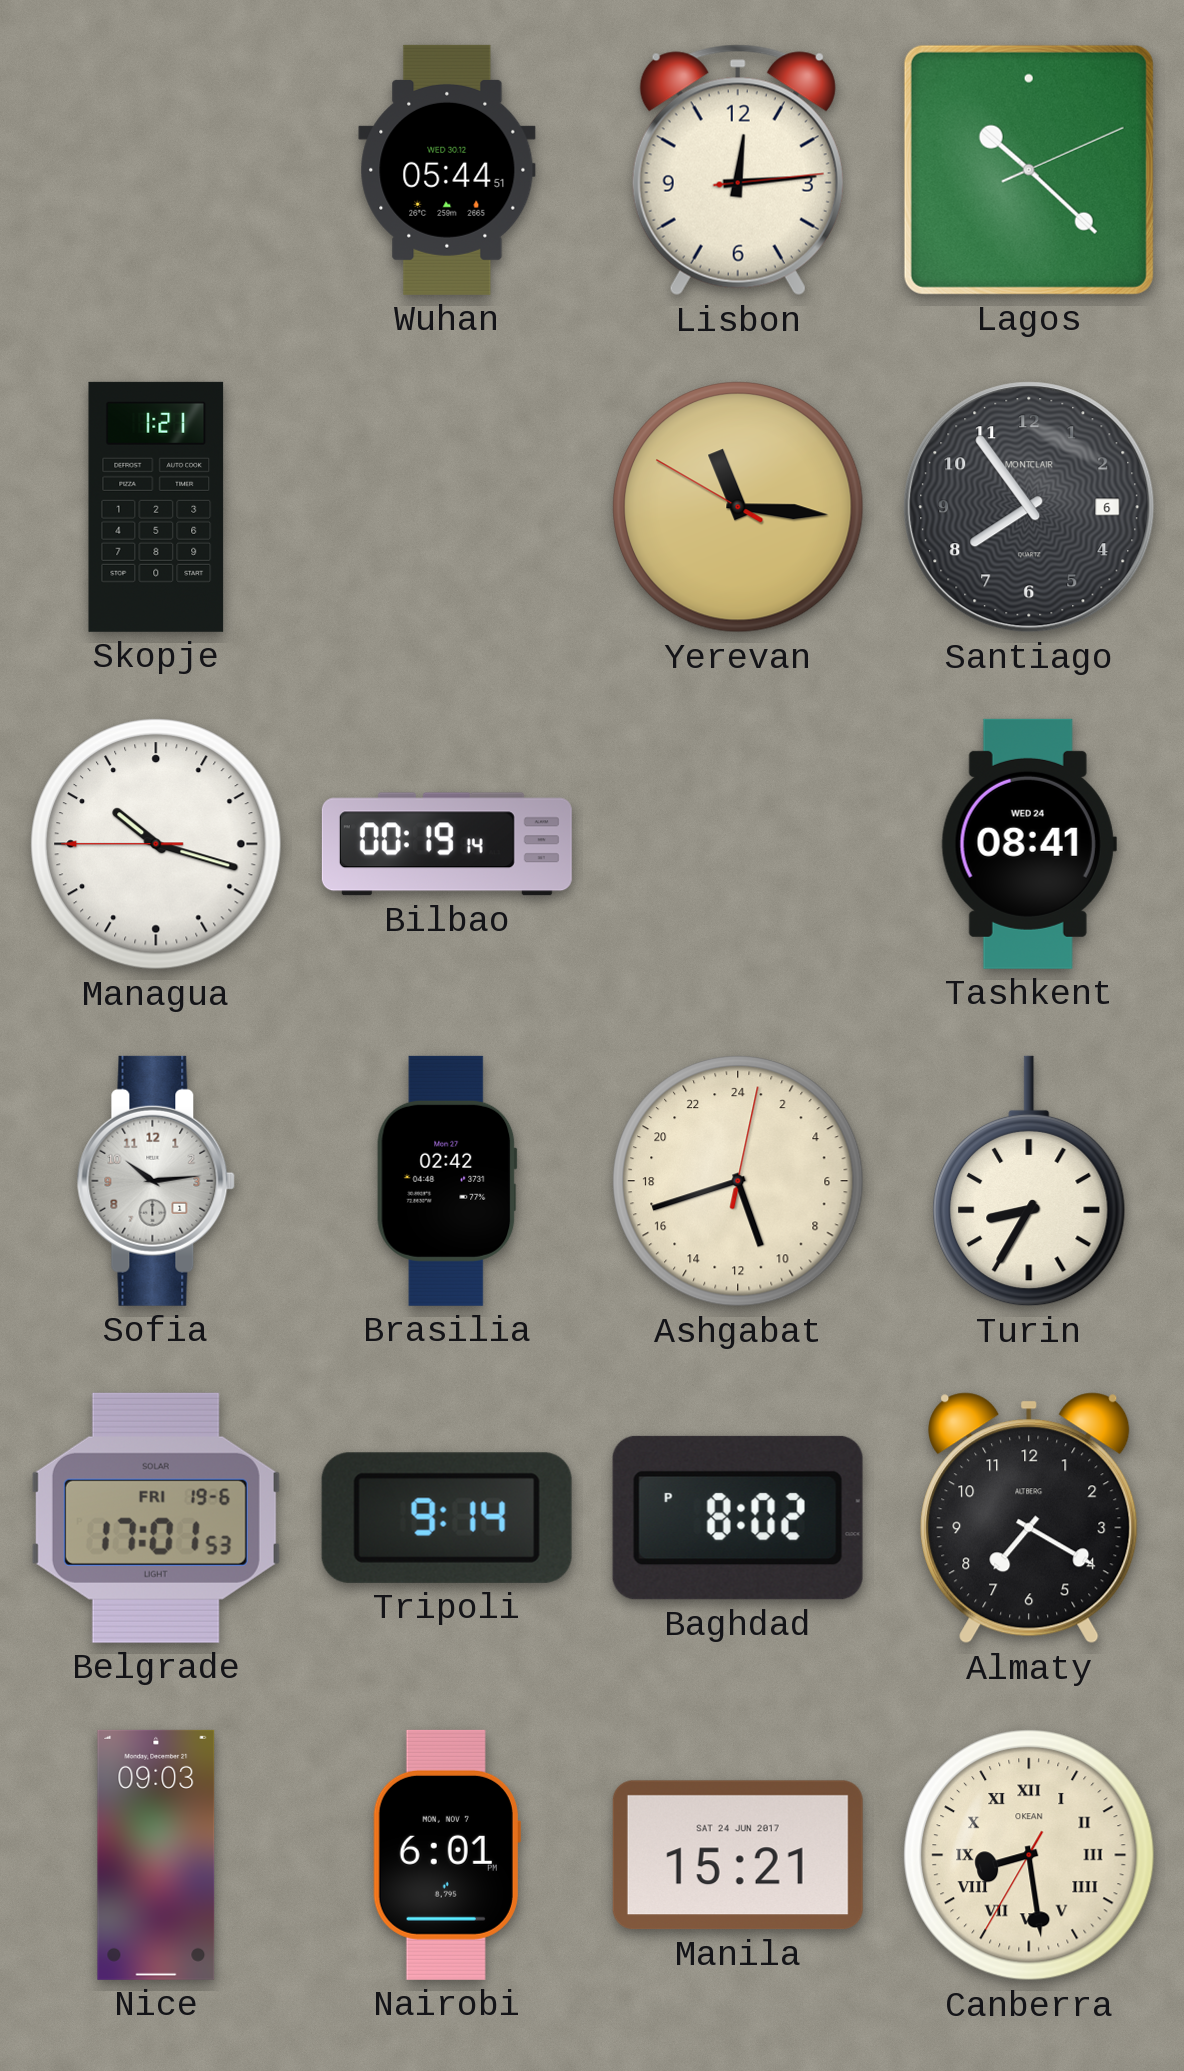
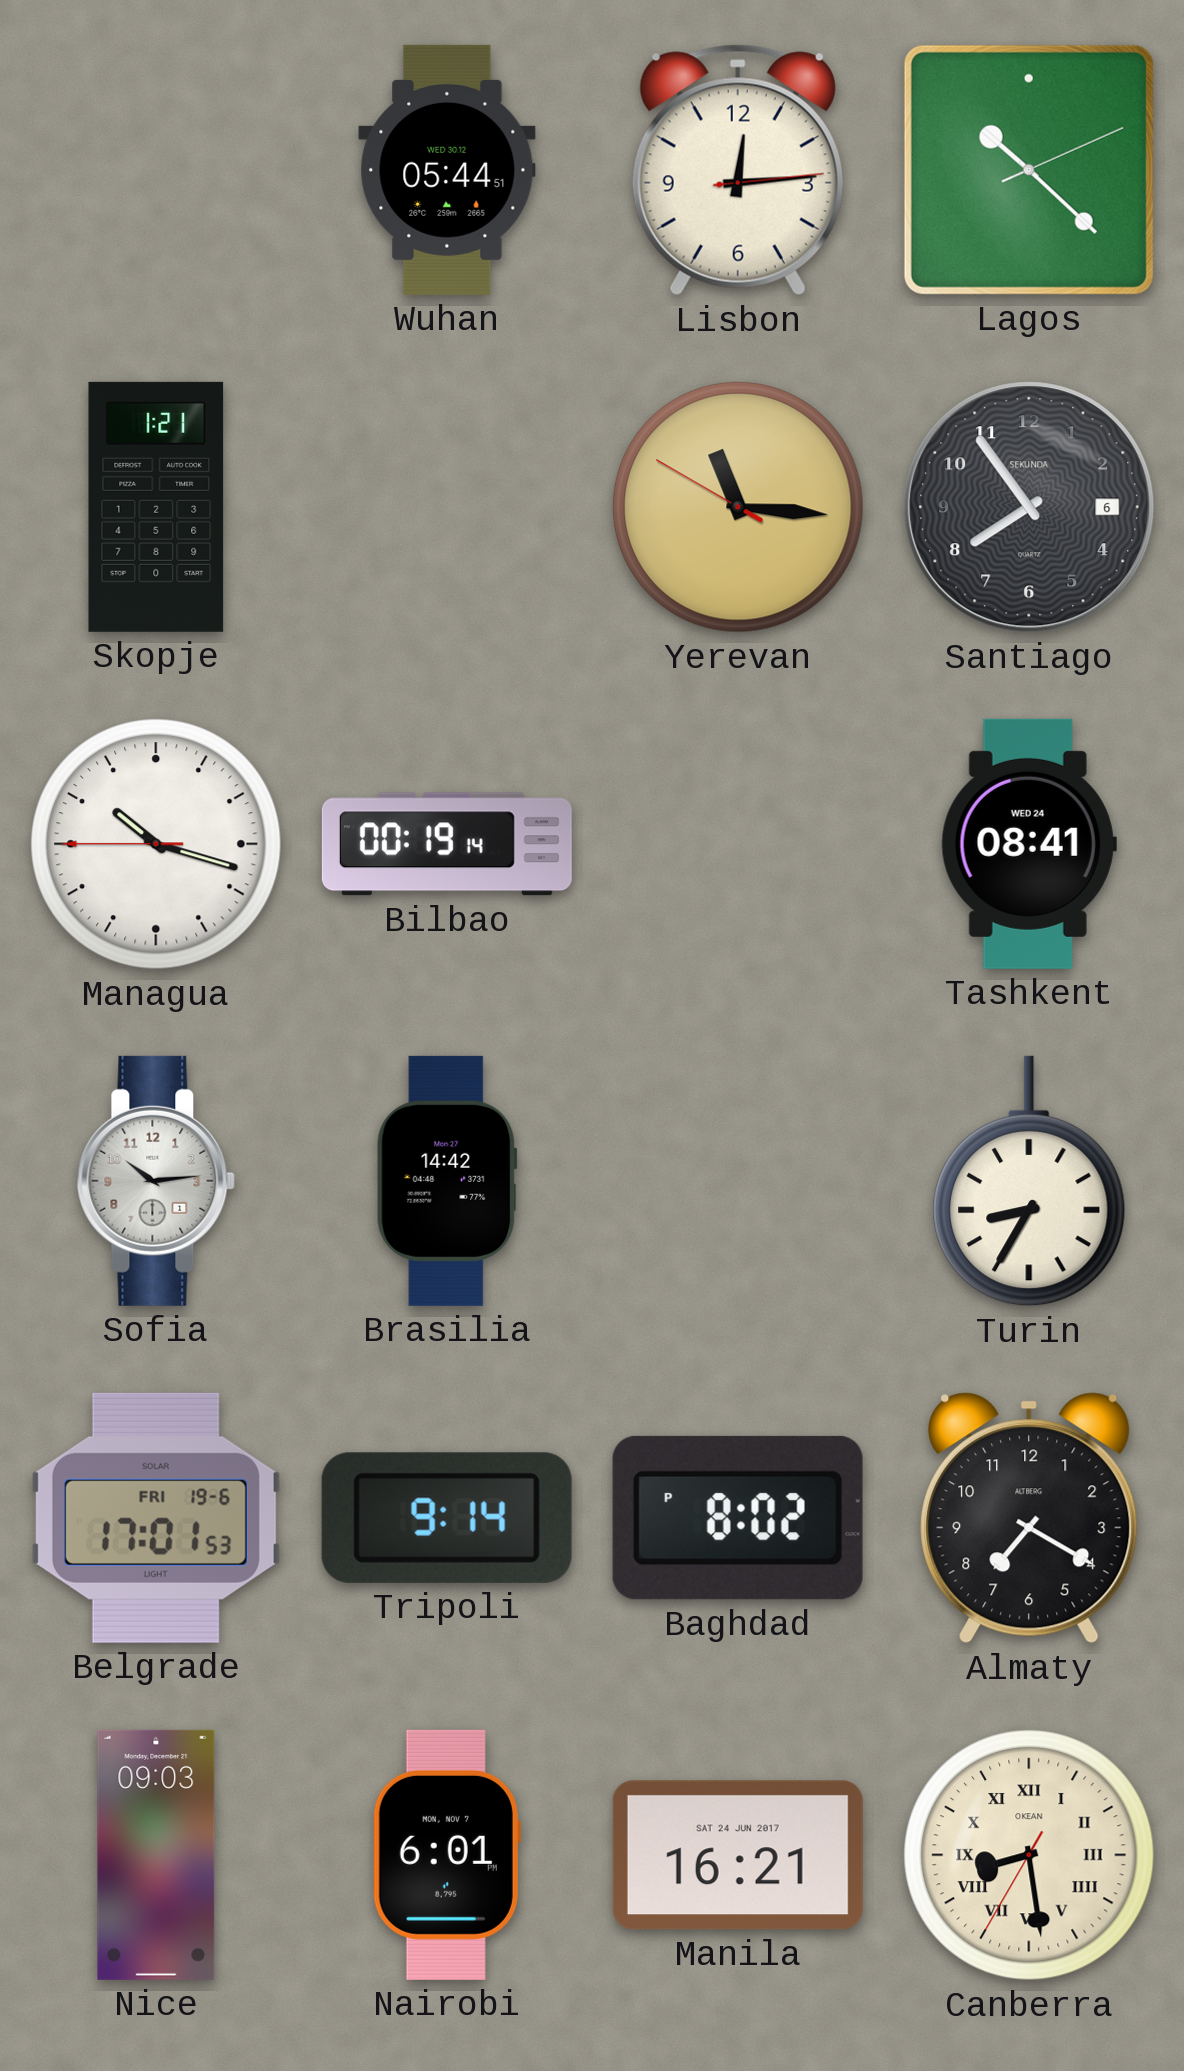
Santiago brand: MONTCLAIR -> SEKUNDA (1029, 507)
Brasilia: 02:42 -> 14:42 (447, 1181)
Ashgabat: 10:42 -> none (738, 1181)
Manila: 15:21 -> 16:21 (738, 1855)
